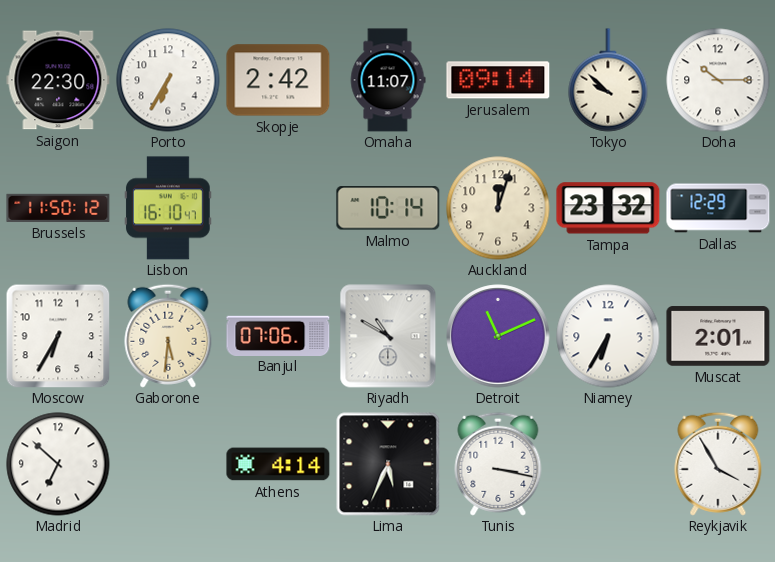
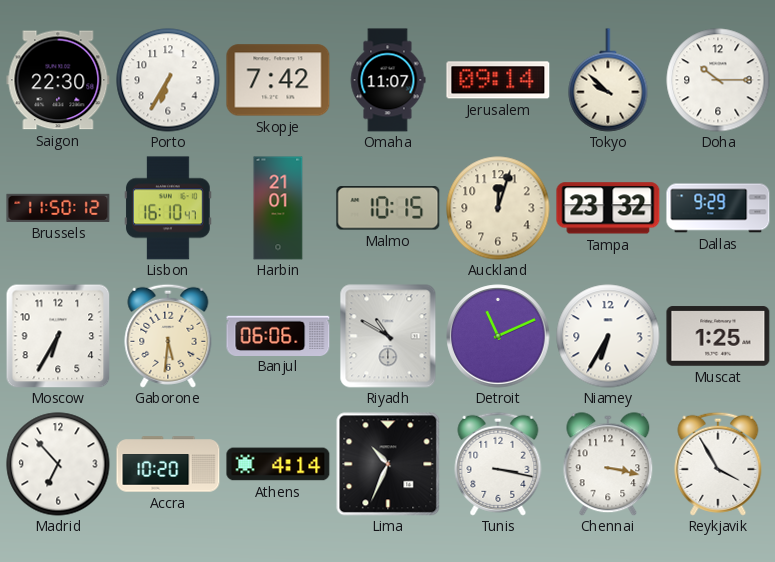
Skopje: 2:42 -> 7:42 (278, 80)
Harbin: none -> 21:01 (278, 208)
Malmo: 10:14 -> 10:15 (388, 208)
Dallas: 12:29 -> 9:29 (718, 208)
Banjul: 07:06 -> 06:06 (278, 335)
Muscat: 2:01 -> 1:25 (718, 336)
Madrid: 6:52 -> 6:53 (58, 464)
Accra: none -> 10:20 (168, 464)
Lima: 5:34 -> 10:34 (388, 464)
Chennai: none -> 3:17 (608, 464)
